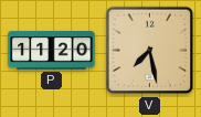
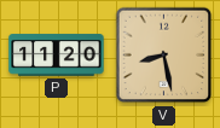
V: 7:28 -> 8:28 (164, 56)
